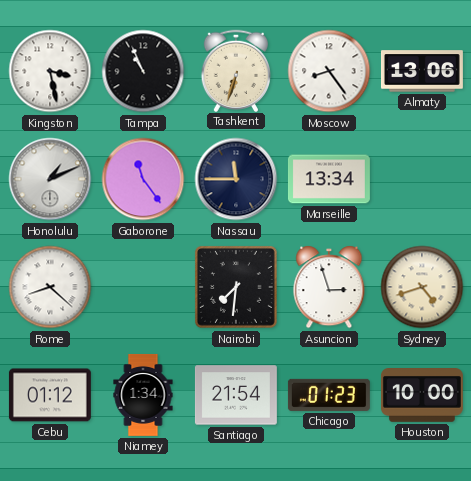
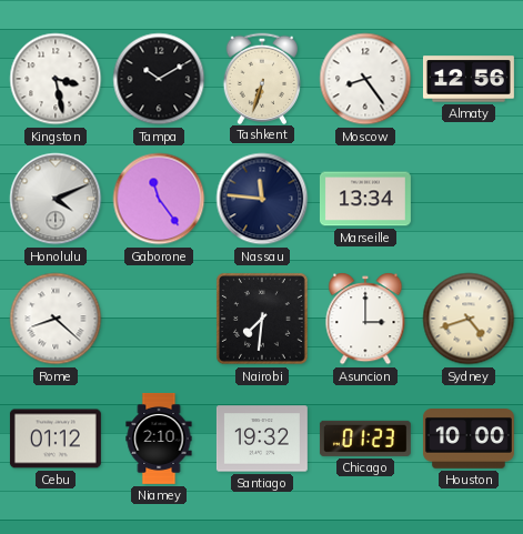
Tampa: 10:56 -> 10:10 (159, 79)
Almaty: 13:06 -> 12:56 (469, 79)
Honolulu: 1:11 -> 4:11 (56, 199)
Nassau: 11:45 -> 11:46 (262, 199)
Asuncion: 2:57 -> 3:00 (365, 319)
Niamey: 1:34 -> 2:10 (159, 439)
Santiago: 21:54 -> 19:32 (262, 439)
